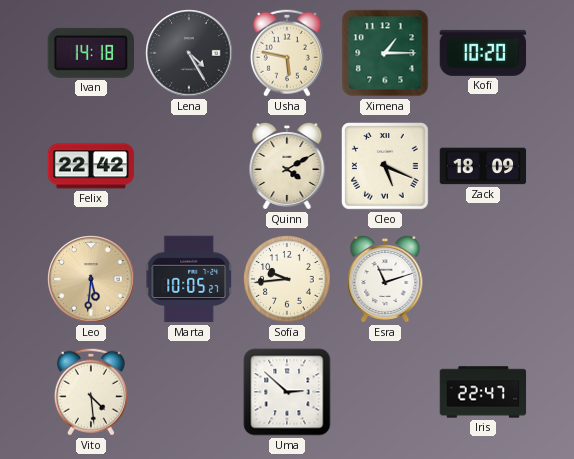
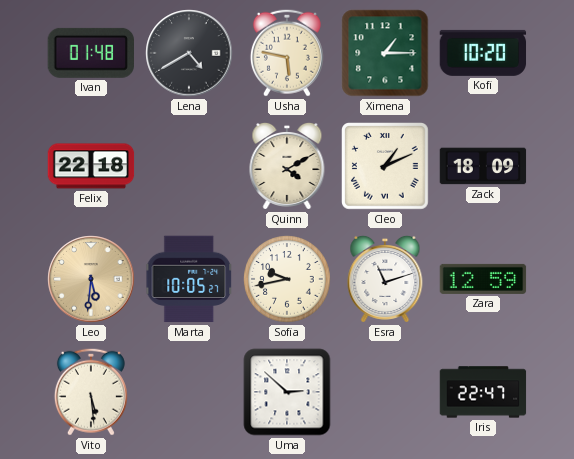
Ivan: 14:18 -> 01:48 (90, 53)
Lena: 4:25 -> 4:40 (189, 53)
Felix: 22:42 -> 22:18 (91, 166)
Cleo: 5:19 -> 1:11 (386, 167)
Sofia: 9:44 -> 9:43 (287, 279)
Zara: none -> 12:59 (483, 279)
Vito: 4:29 -> 5:29 (91, 392)
